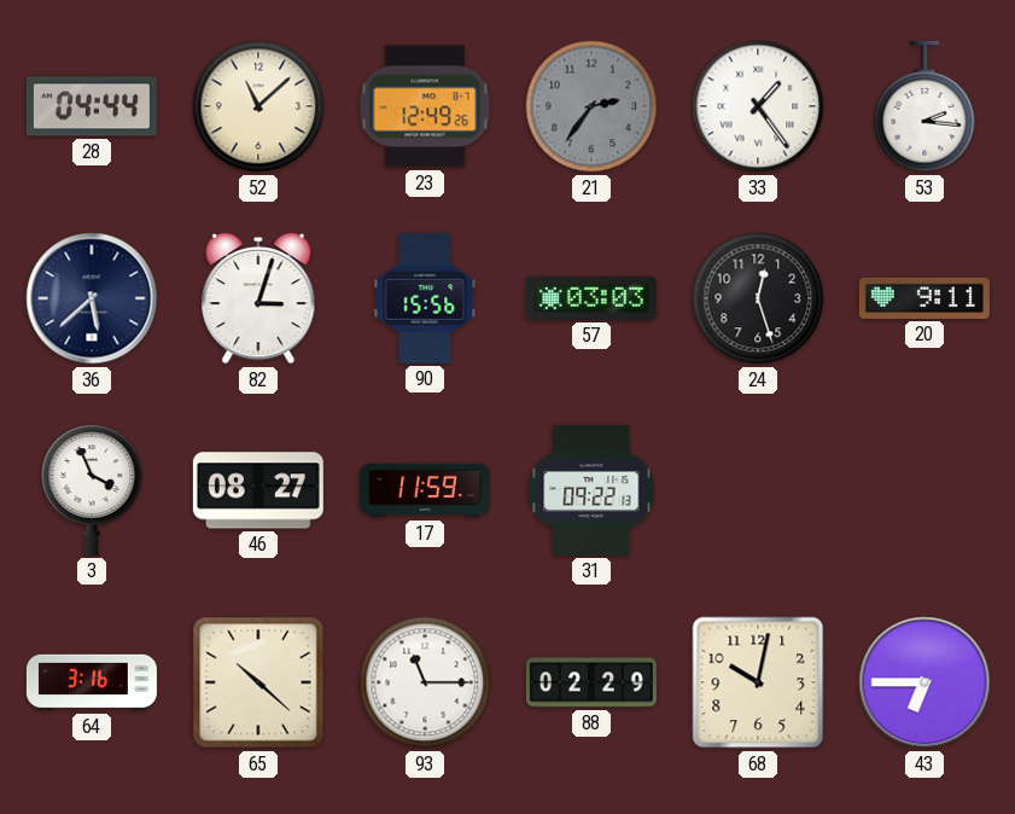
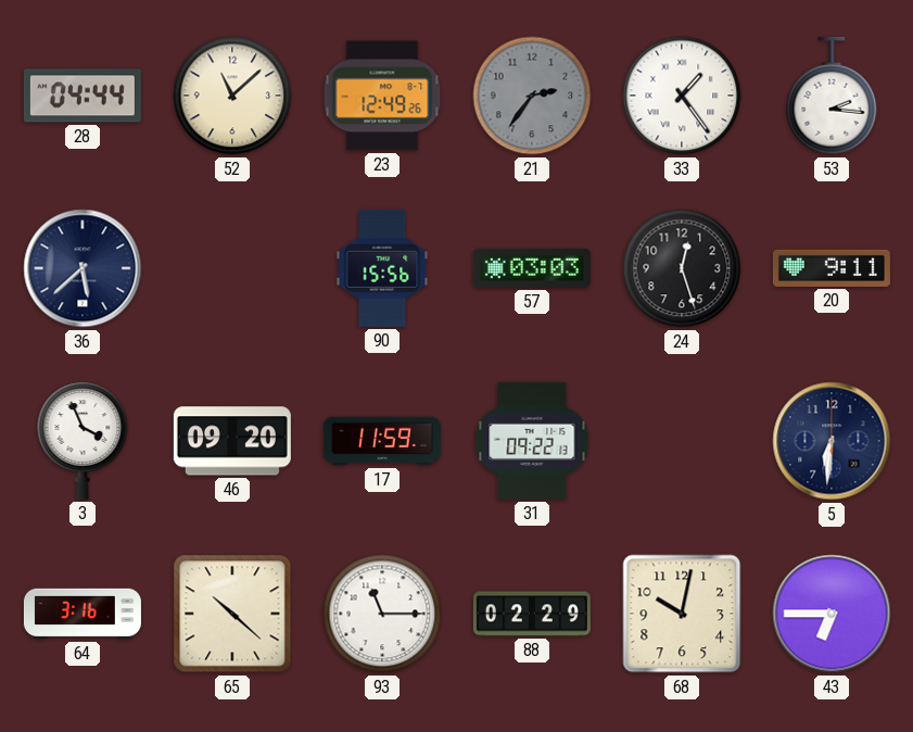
82: 3:03 -> none (258, 298)
46: 08:27 -> 09:20 (232, 441)
5: none -> 6:31 (832, 441)
